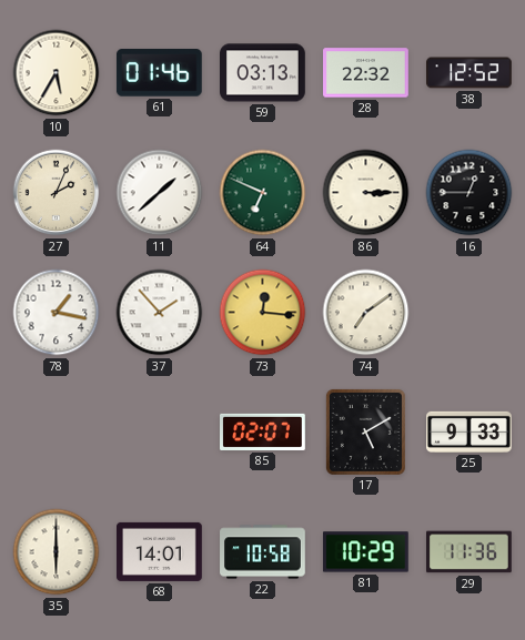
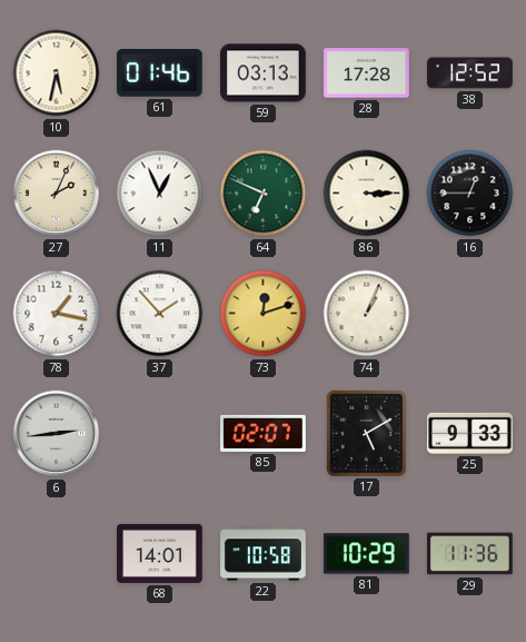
10: 5:35 -> 5:32 (57, 73)
28: 22:32 -> 17:28 (367, 73)
11: 1:38 -> 12:56 (160, 194)
73: 12:16 -> 12:12 (264, 314)
74: 7:09 -> 1:04 (367, 314)
6: none -> 2:44 (57, 434)
35: 6:00 -> none (57, 552)
